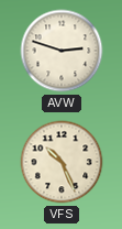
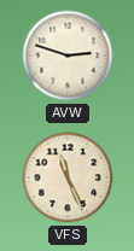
VFS: 10:26 -> 11:26 (68, 177)
